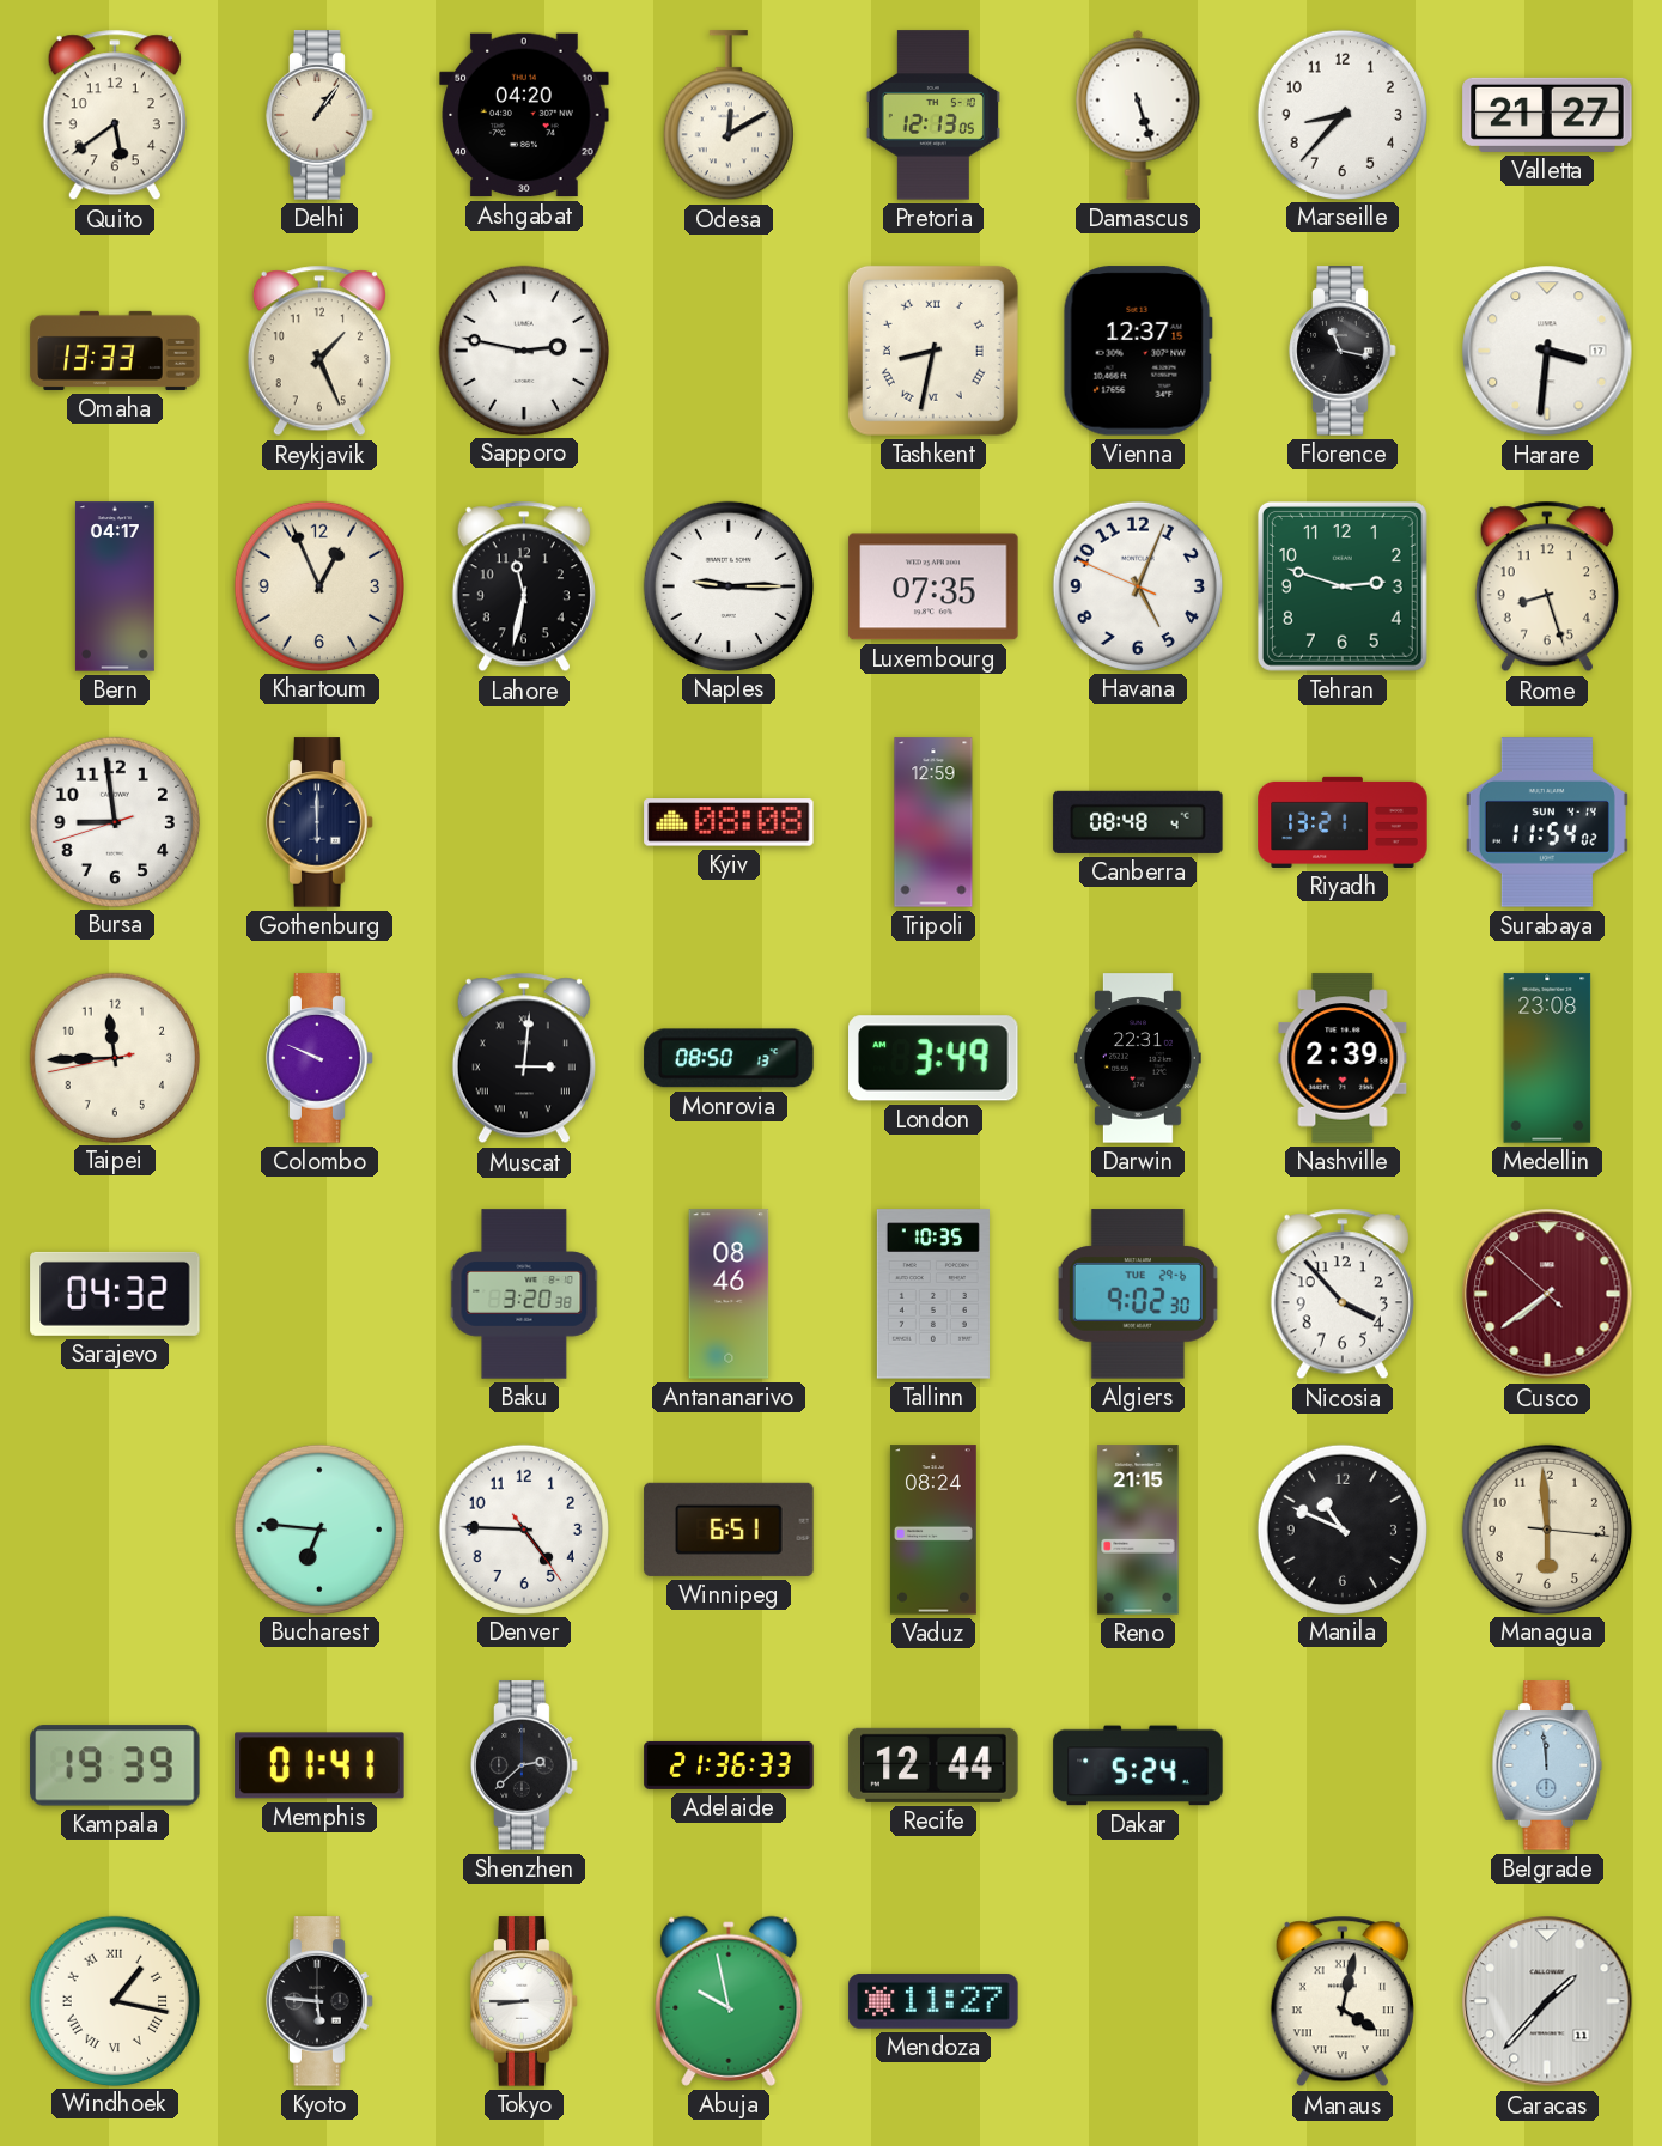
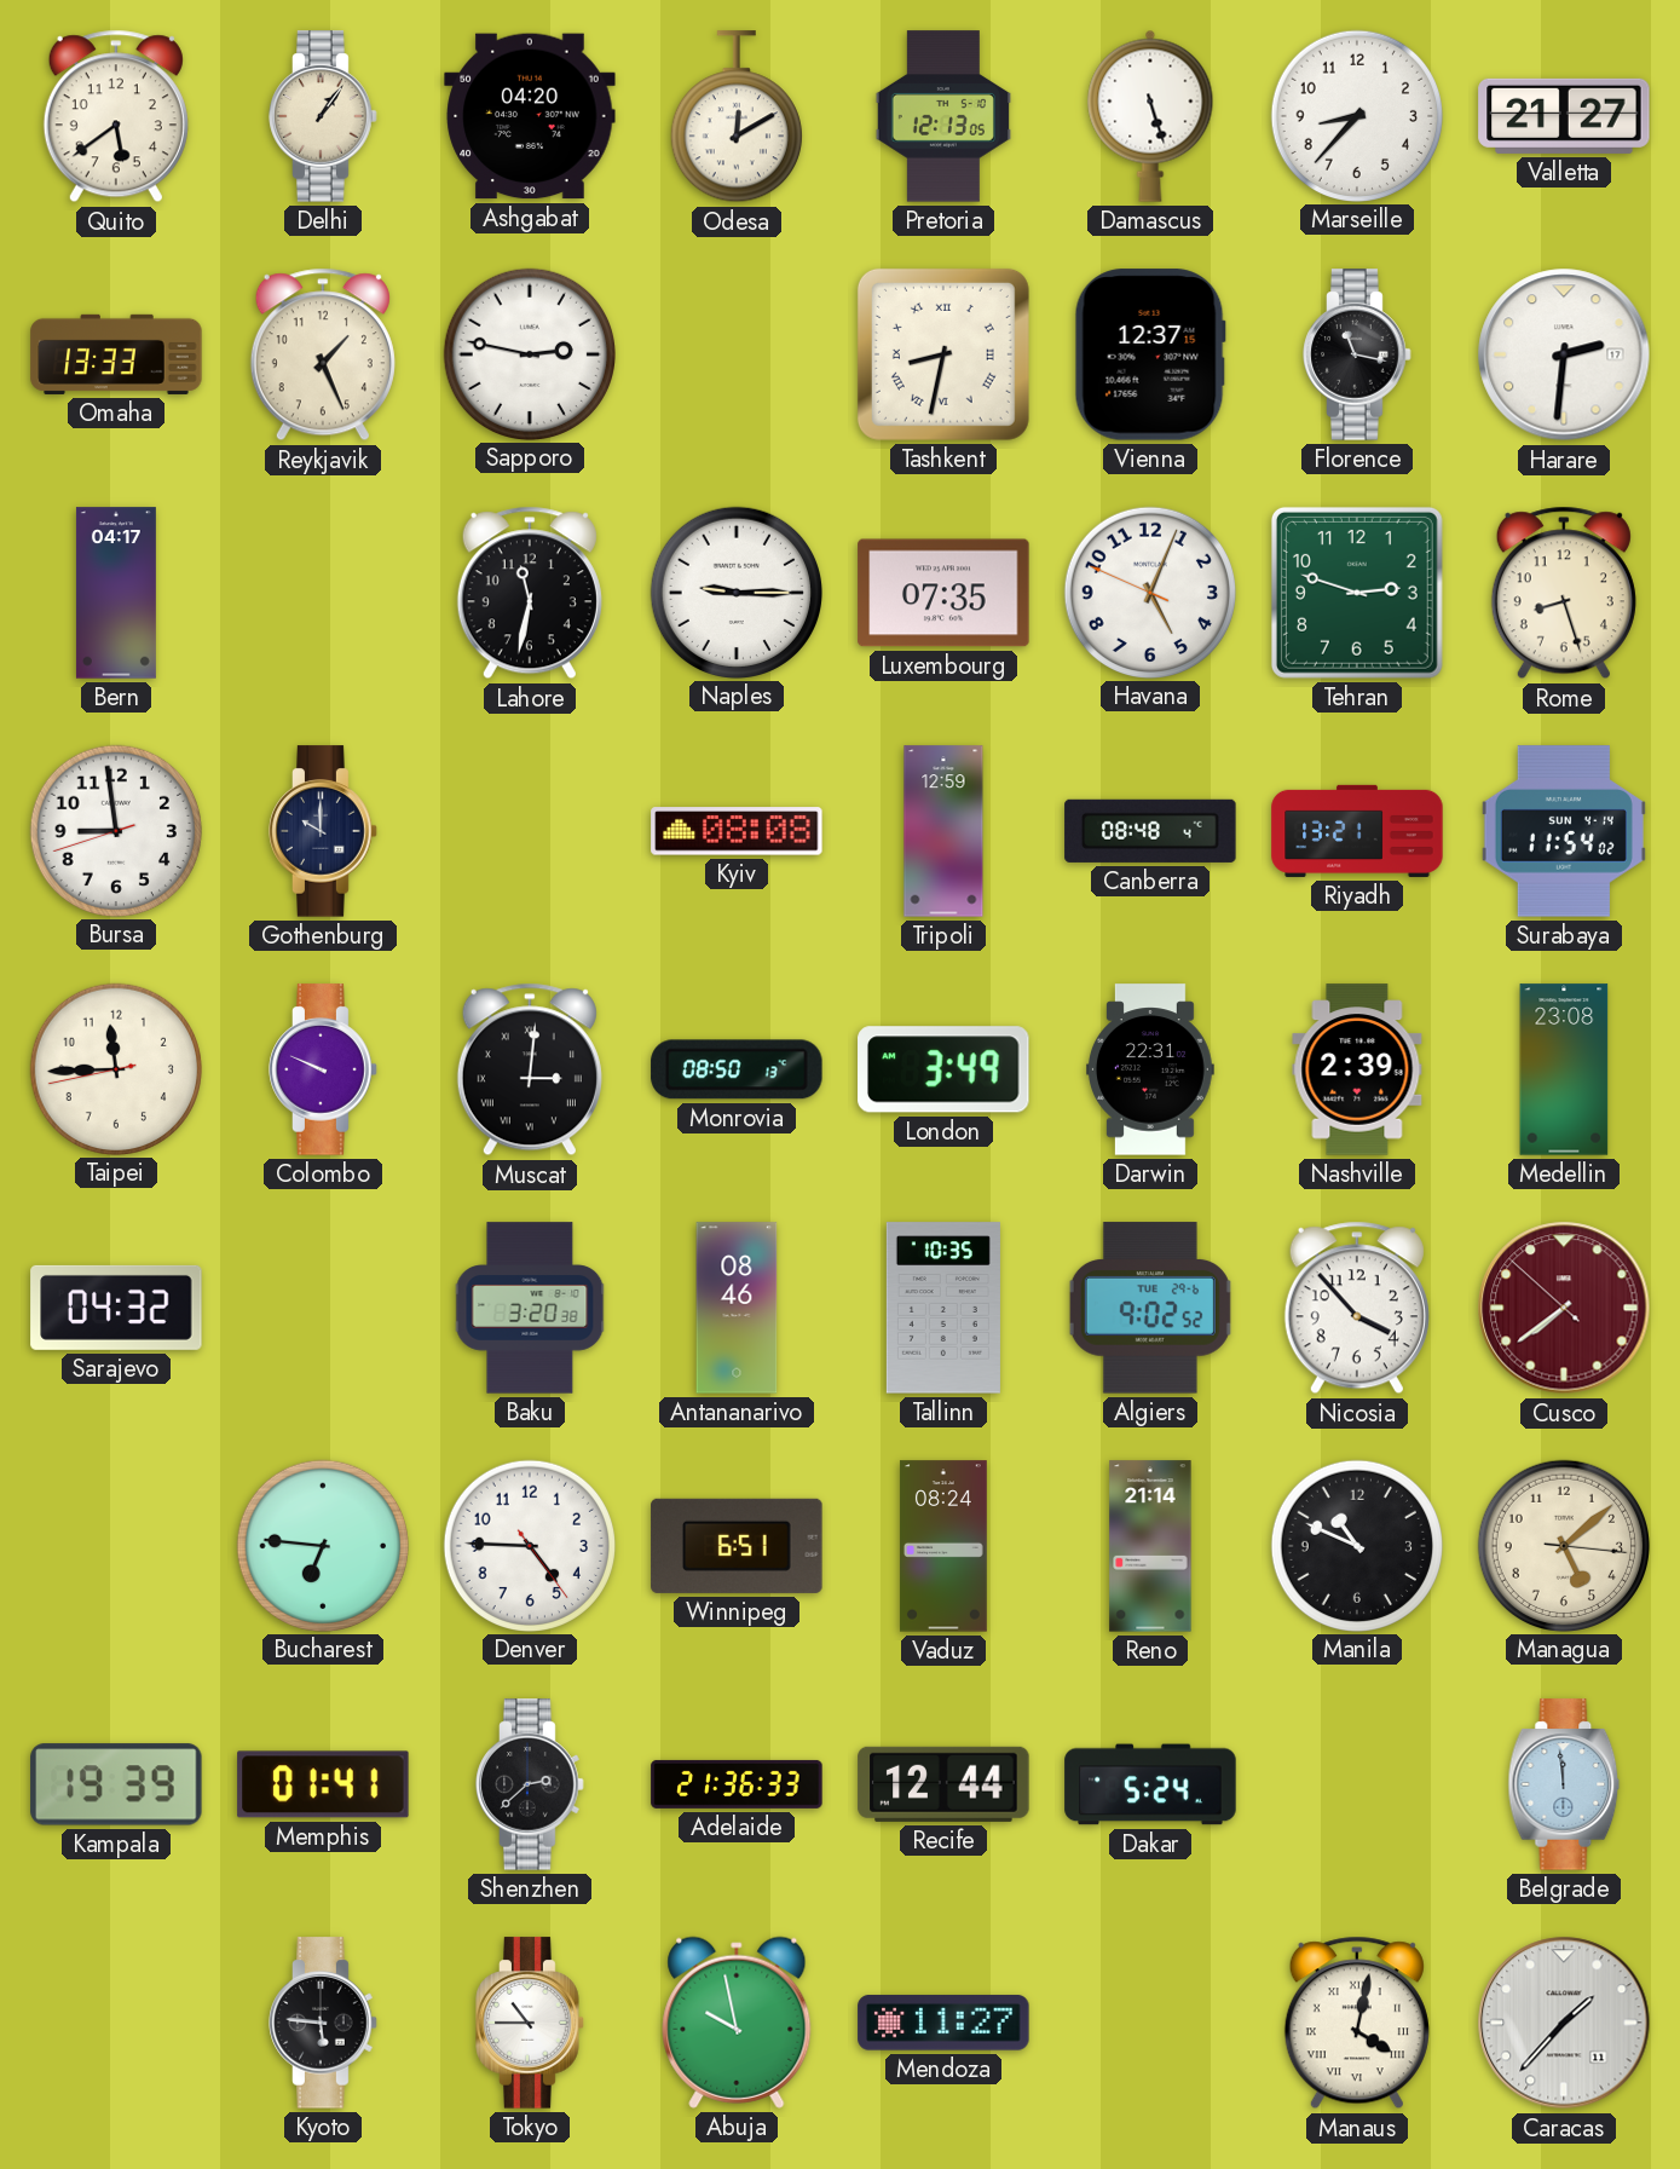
Harare: 3:31 -> 2:31 (1564, 354)
Khartoum: 12:56 -> none (318, 585)
Gothenburg: 6:00 -> 10:00 (323, 831)
Algiers: 9:02:30 -> 9:02:52 (1150, 1308)
Reno: 21:15 -> 21:14 (1150, 1546)
Managua: 5:59 -> 5:08 (1563, 1545)
Windhoek: 1:17 -> none (114, 2000)
Tokyo: 8:45 -> 10:45 (530, 2023)
